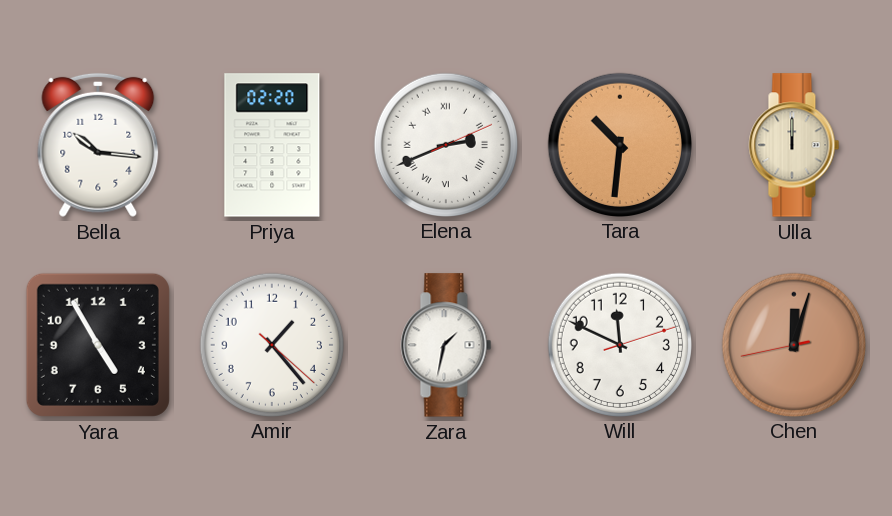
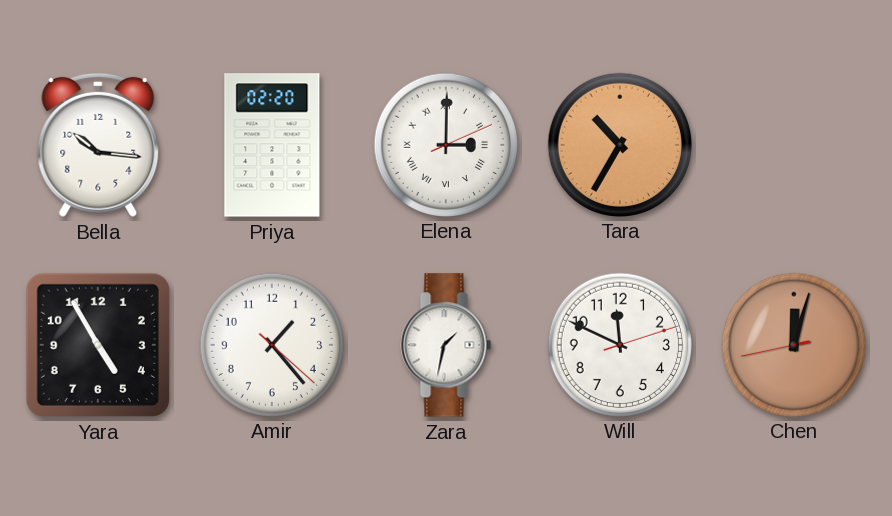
Elena: 2:41 -> 3:00 (445, 144)
Tara: 10:31 -> 10:35 (619, 144)
Ulla: 12:00 -> none (794, 145)
